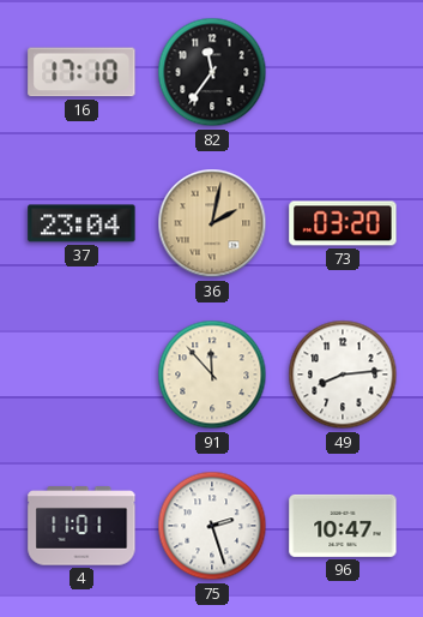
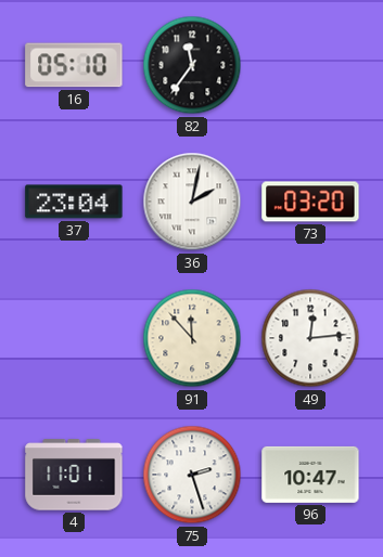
16: 17:10 -> 05:10 (74, 65)
36 dial: champagne -> white (192, 202)
49: 8:14 -> 12:14 (310, 338)
